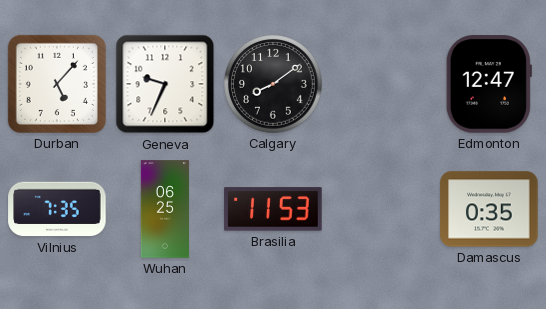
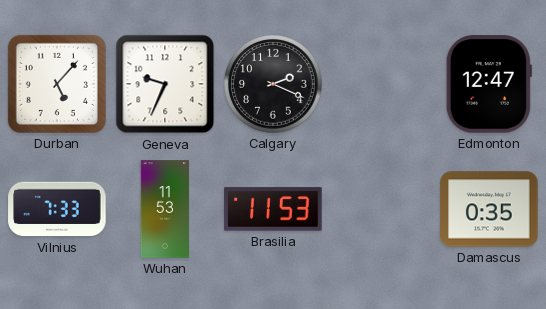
Calgary: 8:09 -> 2:19 (273, 84)
Vilnius: 7:35 -> 7:33 (57, 209)
Wuhan: 06:25 -> 11:53 (164, 209)
